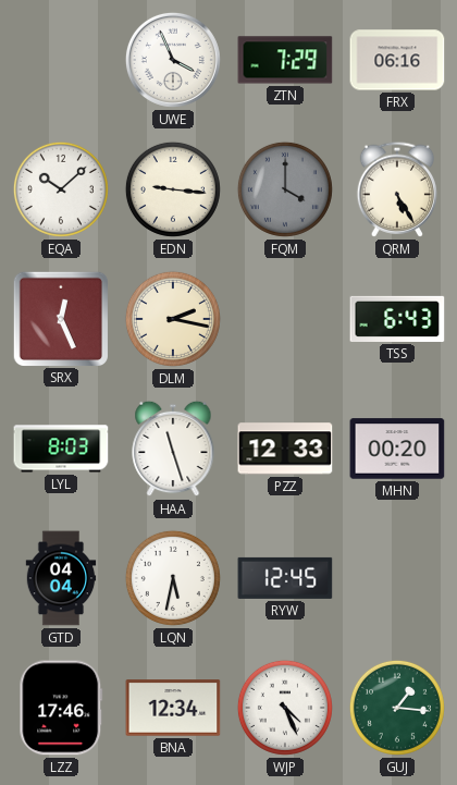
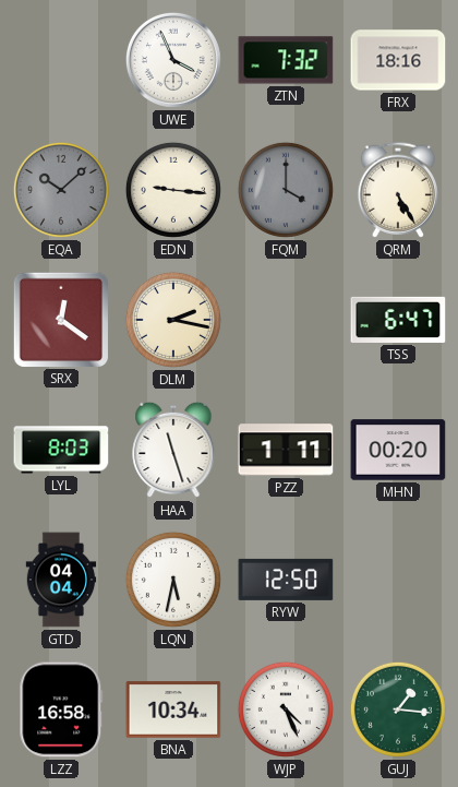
ZTN: 7:29 -> 7:32 (286, 60)
FRX: 06:16 -> 18:16 (398, 60)
EQA dial: white -> grey (61, 190)
SRX: 12:26 -> 12:21 (60, 319)
TSS: 6:43 -> 6:47 (398, 320)
PZZ: 12:33 -> 1:11 (286, 450)
RYW: 12:45 -> 12:50 (286, 580)
LZZ: 17:46 -> 16:58 (61, 710)
BNA: 12:34 -> 10:34 (173, 710)
